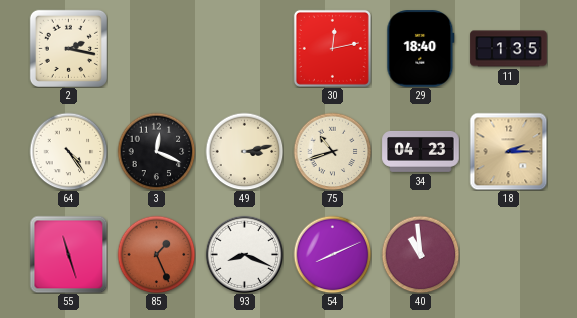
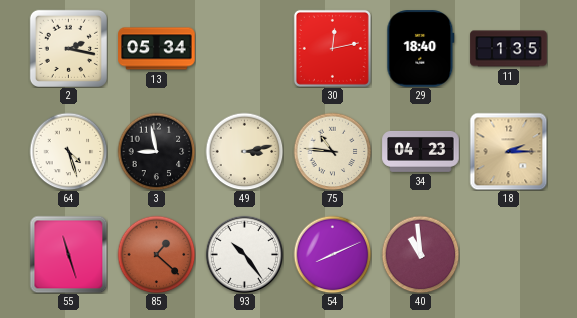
13: none -> 05:34 (157, 49)
64: 4:24 -> 4:27 (68, 151)
3: 12:19 -> 8:58 (156, 151)
75: 10:42 -> 10:46 (332, 151)
85: 1:26 -> 1:22 (156, 254)
93: 8:19 -> 10:24 (244, 254)
